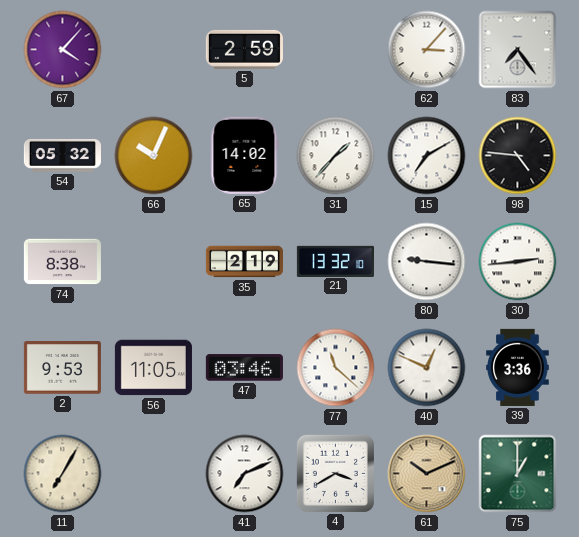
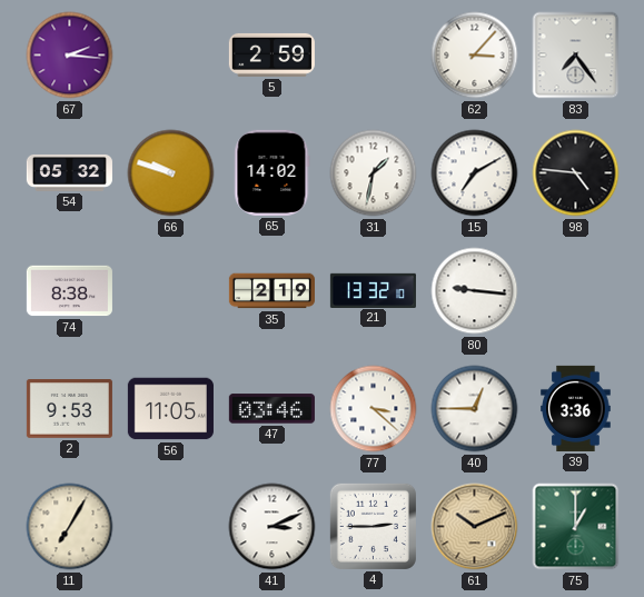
67: 4:07 -> 2:16 (70, 56)
66: 10:04 -> 9:48 (171, 173)
31: 1:37 -> 1:32 (374, 173)
30: 2:44 -> none (518, 262)
77: 11:22 -> 3:22 (374, 409)
40: 12:49 -> 12:45 (475, 409)
41: 7:11 -> 3:11 (273, 527)
4: 3:40 -> 2:45 (373, 526)
